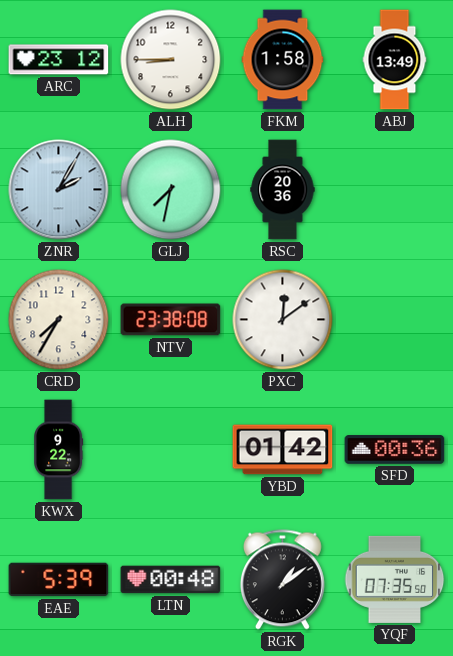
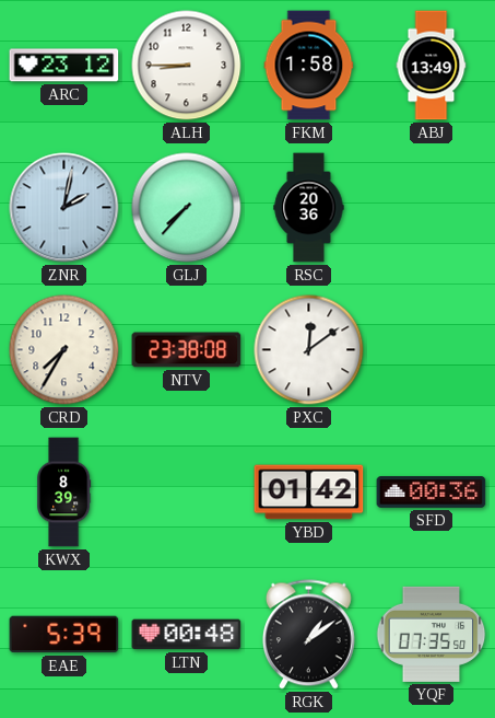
ZNR: 2:05 -> 2:02 (64, 208)
GLJ: 7:32 -> 7:37 (187, 208)
KWX: 9:22 -> 8:39 (64, 493)
